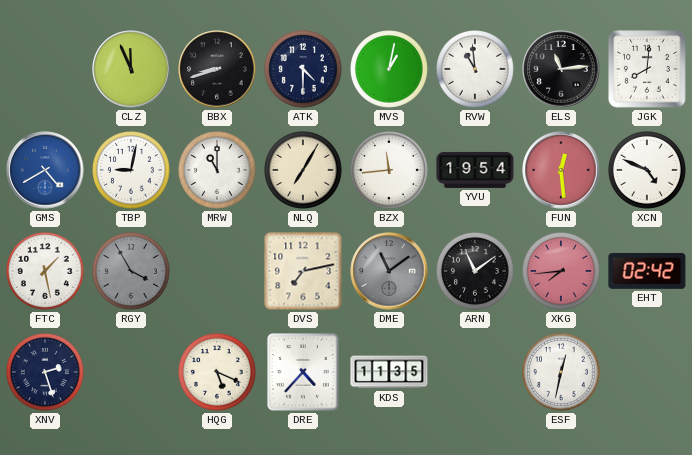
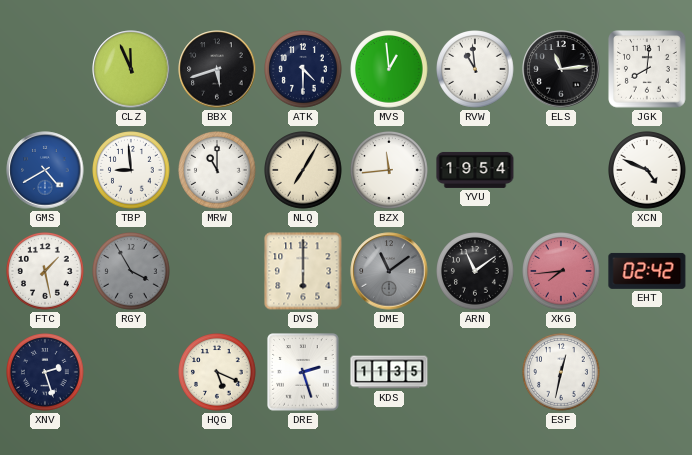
BBX: 8:42 -> 5:42 (217, 69)
MVS: 1:02 -> 12:59 (390, 70)
TBP: 9:02 -> 8:59 (132, 171)
FUN: 12:29 -> none (561, 170)
DVS: 7:13 -> 6:00 (303, 271)
DRE: 4:37 -> 2:27 (303, 372)
